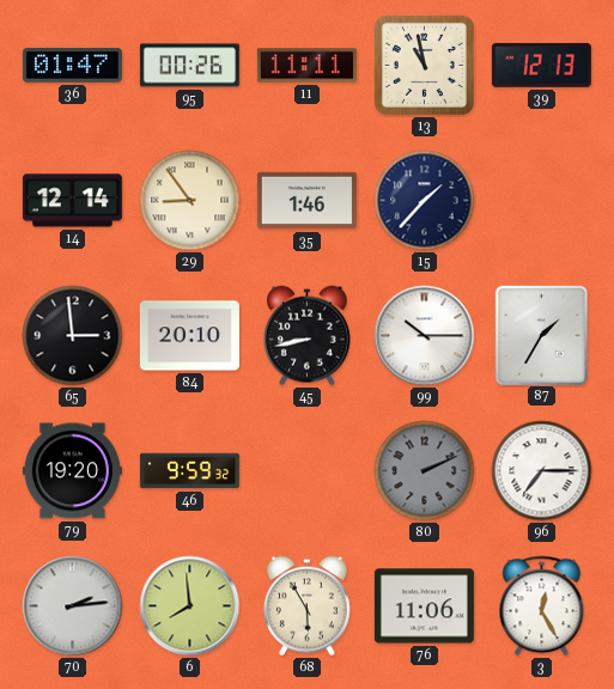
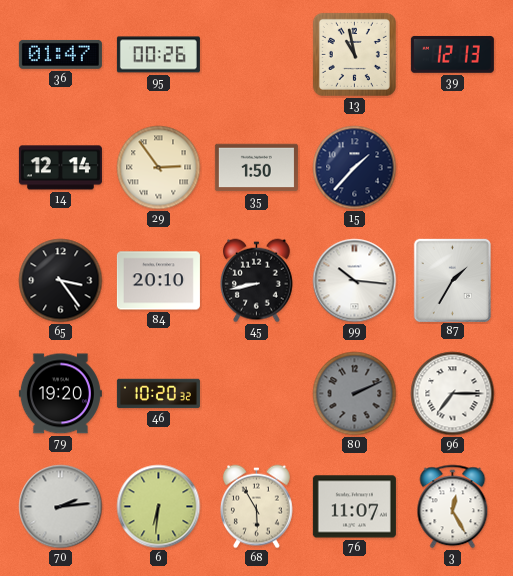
11: 11:11 -> none (306, 66)
29: 8:54 -> 2:54 (159, 168)
35: 1:46 -> 1:50 (256, 168)
65: 2:59 -> 3:24 (61, 281)
99: 10:15 -> 10:16 (355, 281)
46: 9:59 -> 10:20 (158, 394)
6: 7:59 -> 6:31 (159, 507)
76: 11:06 -> 11:07 (354, 507)
